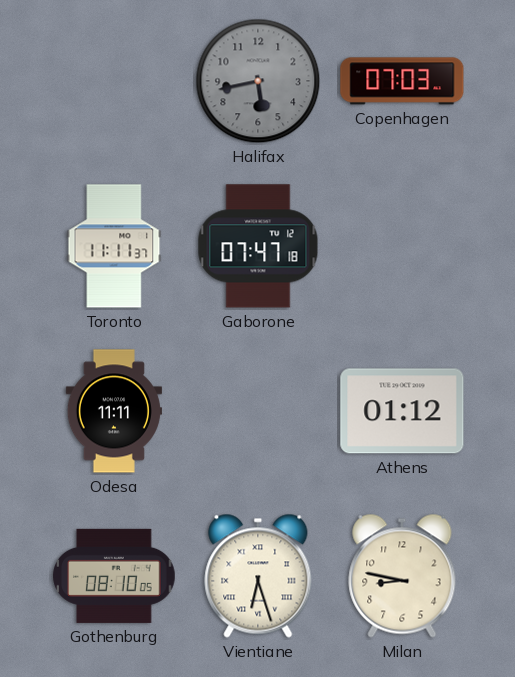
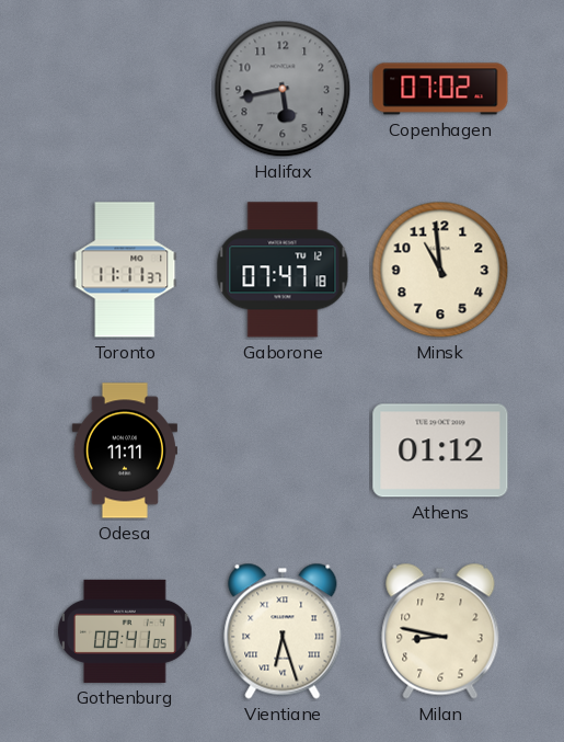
Copenhagen: 07:03 -> 07:02 (440, 89)
Minsk: none -> 10:59 (440, 270)
Gothenburg: 08:10 -> 08:41 (125, 631)
